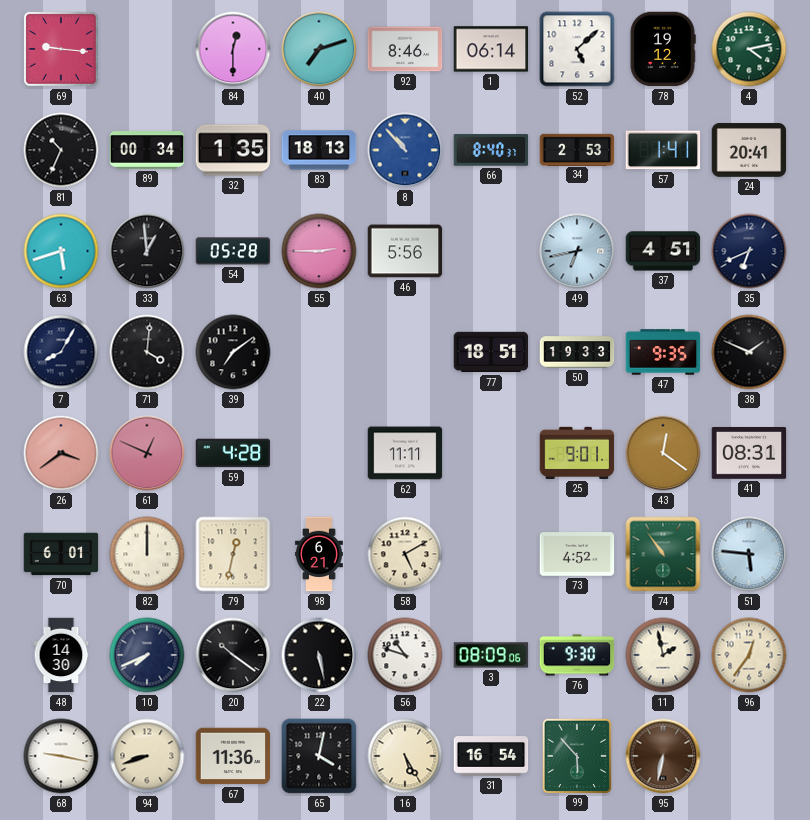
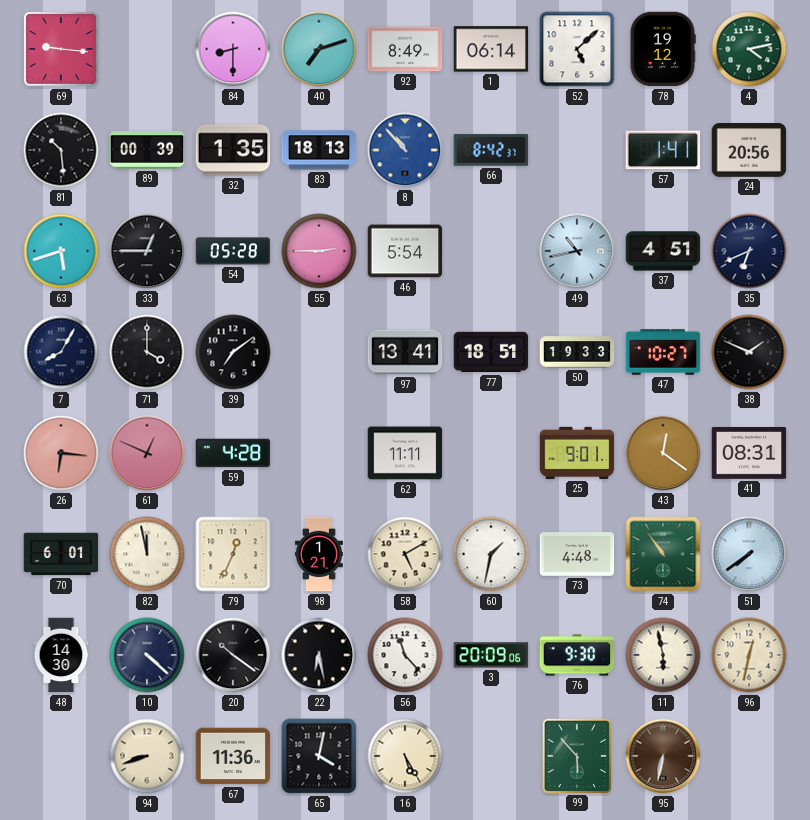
84: 12:30 -> 8:30 (233, 49)
92: 8:46 -> 8:49 (405, 49)
81: 10:34 -> 10:29 (61, 150)
89: 00:34 -> 00:39 (147, 151)
66: 8:40 -> 8:42 (491, 150)
34: 2:53 -> none (577, 149)
24: 20:41 -> 20:56 (749, 150)
33: 12:59 -> 12:45 (147, 251)
46: 5:56 -> 5:54 (405, 251)
49: 6:43 -> 10:43 (577, 251)
71: 4:01 -> 4:00 (147, 352)
97: none -> 13:41 (405, 352)
47: 9:35 -> 10:27 (663, 352)
26: 3:39 -> 6:16 (61, 453)
82: 12:00 -> 11:58 (147, 554)
79: 12:32 -> 12:34 (233, 554)
98: 6:21 -> 1:21 (320, 554)
60: none -> 1:32 (491, 554)
73: 4:52 -> 4:48 (577, 554)
51: 5:46 -> 7:39 (749, 554)
10: 7:41 -> 4:22 (147, 655)
22: 5:28 -> 6:28 (319, 655)
56: 10:48 -> 11:23 (405, 655)
3: 08:09 -> 20:09 (491, 655)
11: 1:58 -> 5:58 (663, 655)
96: 12:36 -> 12:32 (749, 655)
68: 9:17 -> none (61, 756)
31: 16:54 -> none (491, 756)
